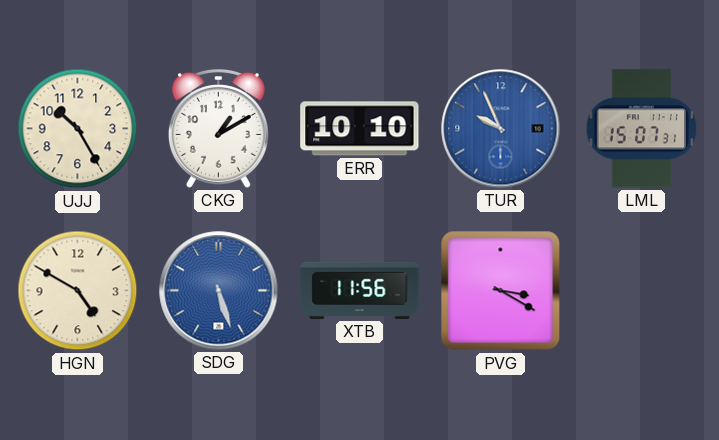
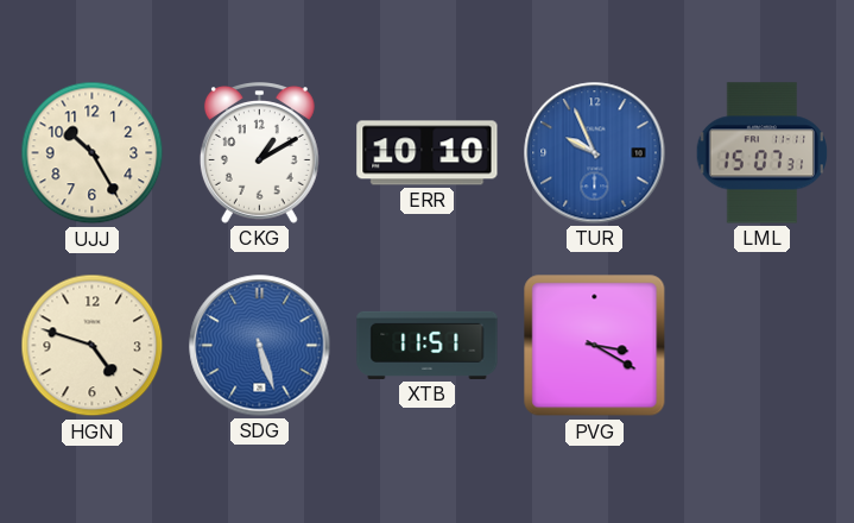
HGN: 4:50 -> 4:48 (93, 346)
XTB: 11:56 -> 11:51 (428, 345)
